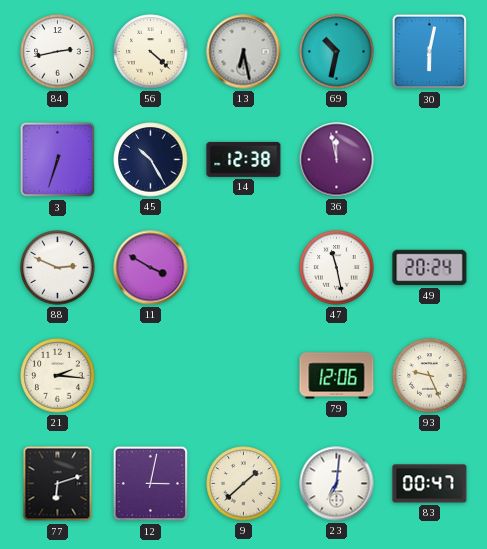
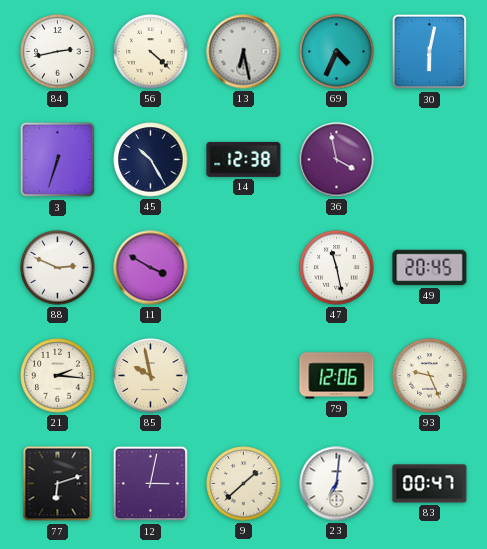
69: 10:32 -> 4:34 (337, 52)
36: 11:58 -> 3:58 (337, 160)
49: 20:24 -> 20:45 (430, 268)
85: none -> 9:58 (151, 376)
